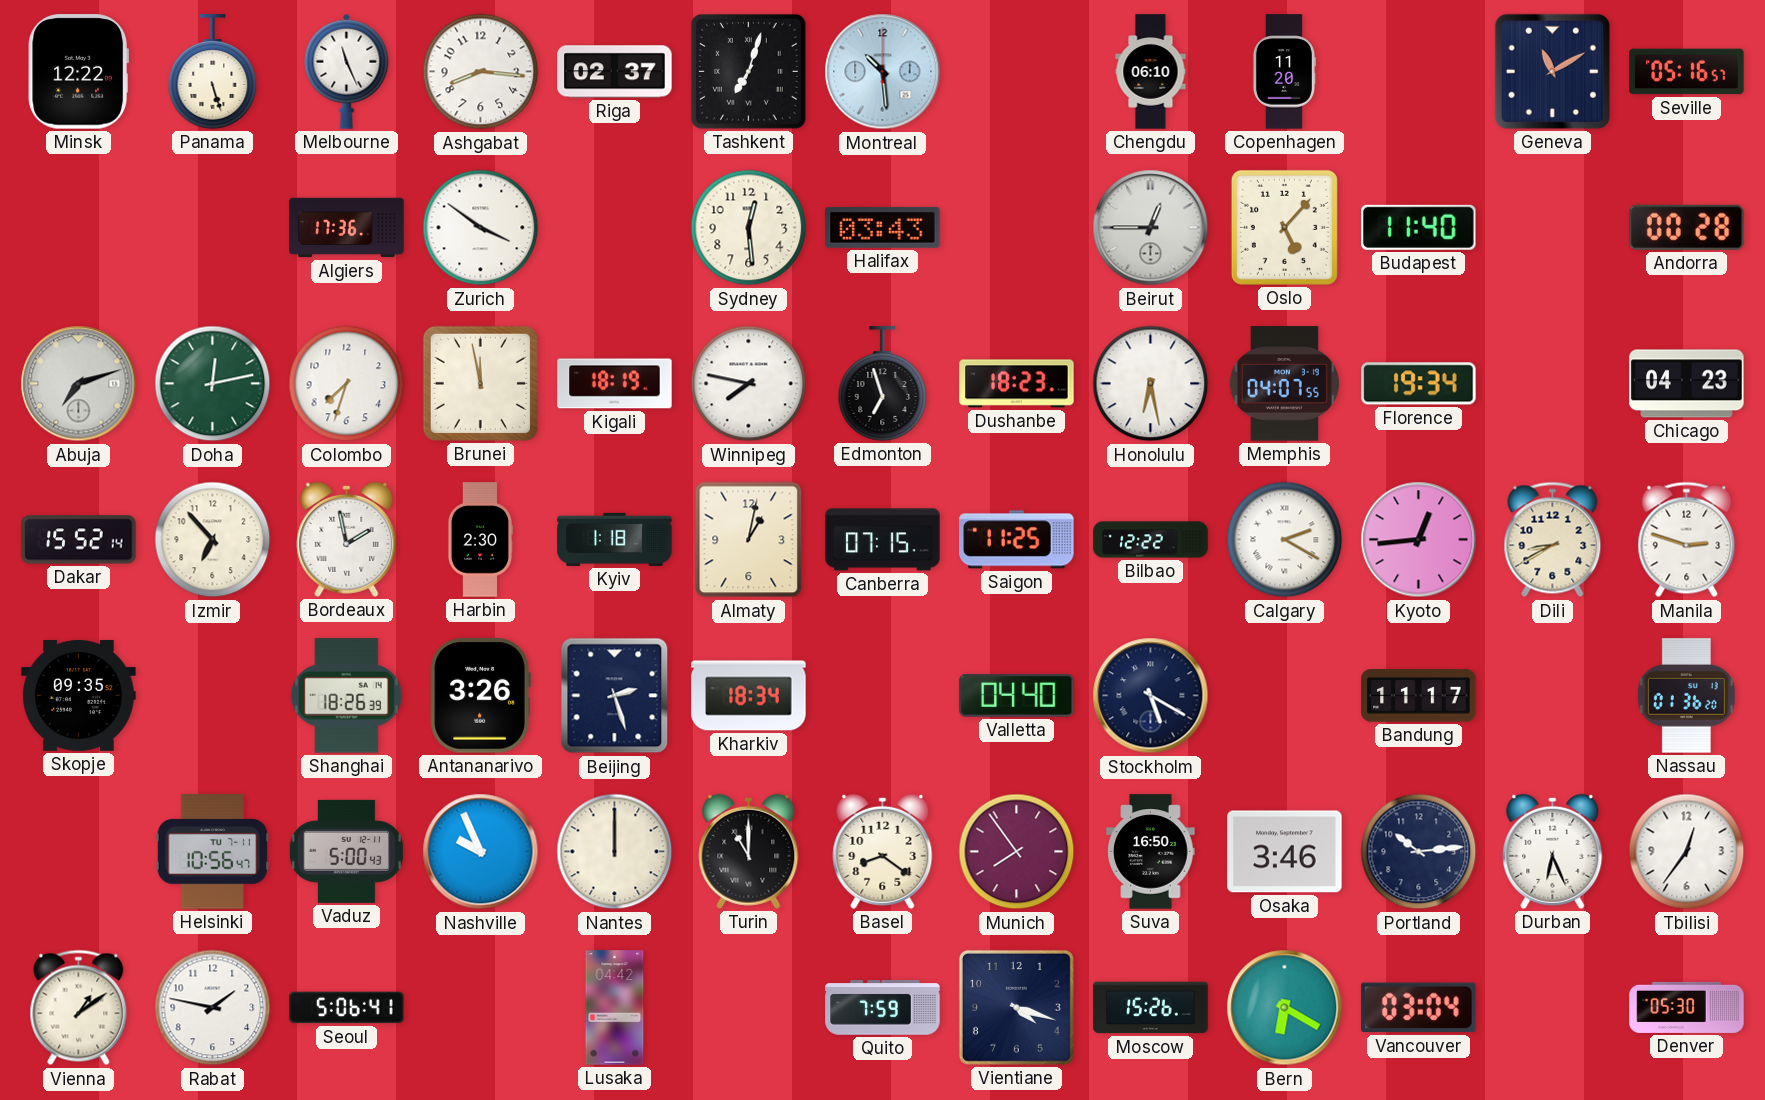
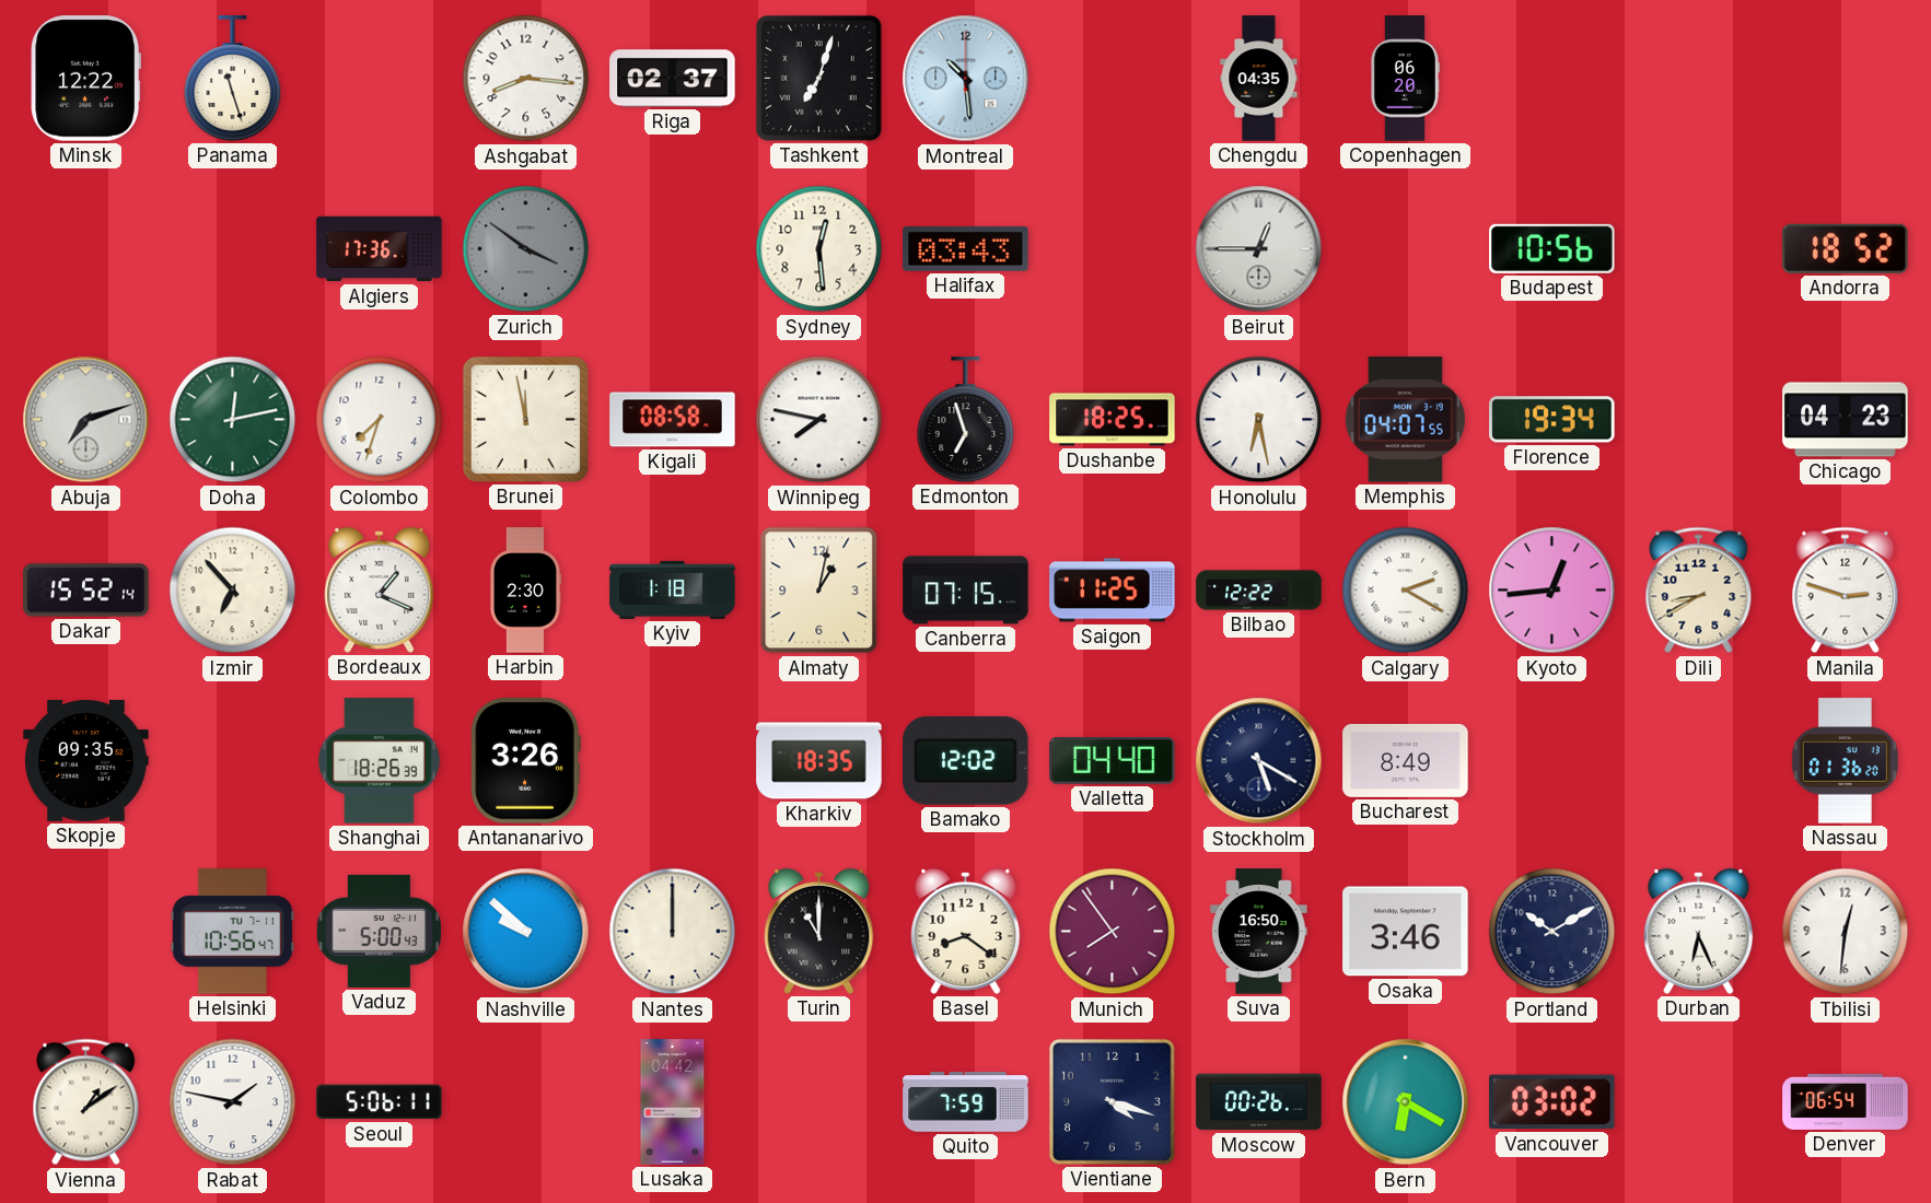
Panama: 5:27 -> 11:27 (233, 79)
Melbourne: 11:26 -> none (347, 71)
Chengdu: 06:10 -> 04:35 (1259, 79)
Copenhagen: 11:20 -> 06:20 (1405, 79)
Geneva: 11:10 -> none (1552, 71)
Seville: 05:16 -> none (1687, 72)
Zurich dial: white -> grey (526, 249)
Oslo: 5:07 -> none (1284, 227)
Budapest: 11:40 -> 10:56 (1552, 248)
Andorra: 00:28 -> 18:52 (1846, 248)
Kigali: 18:19 -> 08:58 (673, 420)
Dushanbe: 18:23 -> 18:25 (1113, 420)
Bordeaux: 1:58 -> 1:19 (380, 589)
Beijing: 2:27 -> none (615, 696)
Kharkiv: 18:34 -> 18:35 (819, 761)
Bamako: none -> 12:02 (966, 761)
Bucharest: none -> 8:49 (1406, 760)
Bandung: 11:17 -> none (1419, 696)
Nashville: 9:56 -> 9:52 (526, 932)
Portland: 10:14 -> 10:10 (1552, 932)
Tbilisi: 12:36 -> 12:31 (1846, 932)
Seoul: 5:06:41 -> 5:06:11 (380, 1102)
Moscow: 15:26 -> 00:26 (1259, 1102)
Vancouver: 03:04 -> 03:02 (1552, 1102)
Denver: 05:30 -> 06:54 (1846, 1101)
